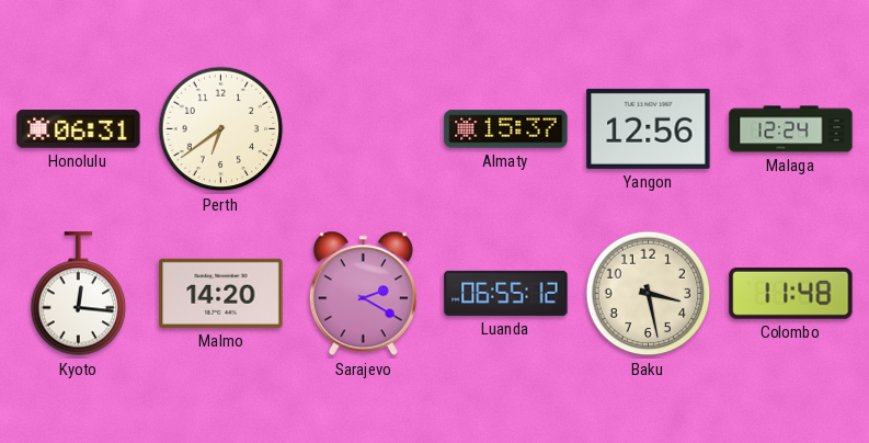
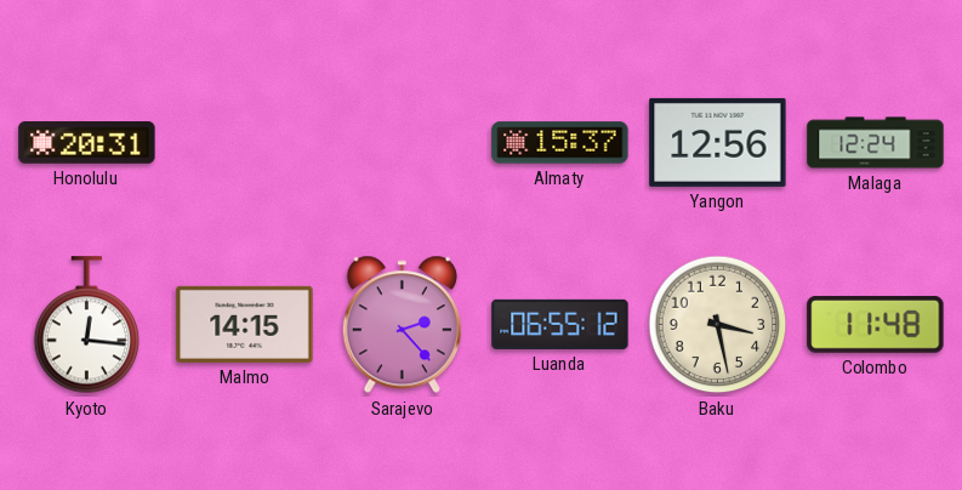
Honolulu: 06:31 -> 20:31 (87, 143)
Perth: 6:39 -> none (221, 129)
Malmo: 14:20 -> 14:15 (245, 324)
Sarajevo: 2:20 -> 2:23 (402, 325)
